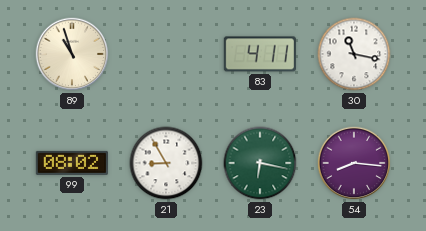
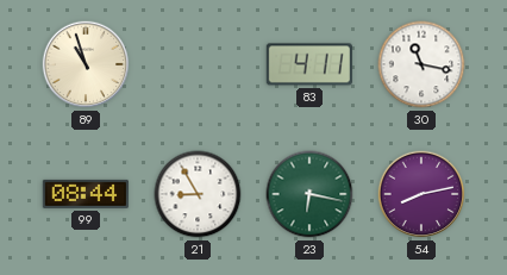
99: 08:02 -> 08:44 (86, 194)
54: 8:16 -> 8:13 (421, 194)
